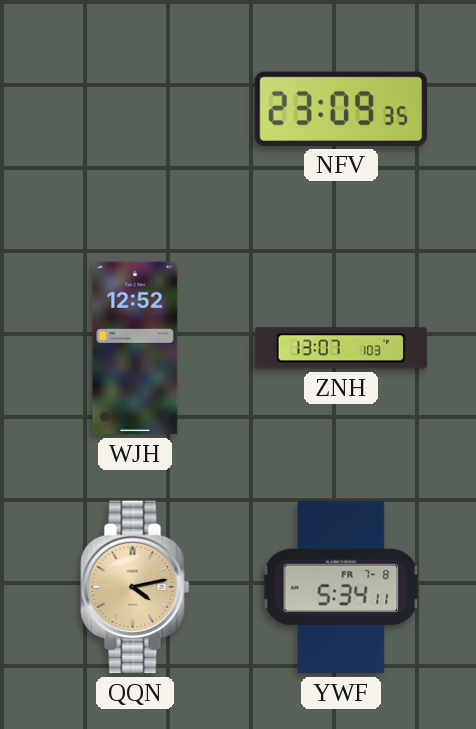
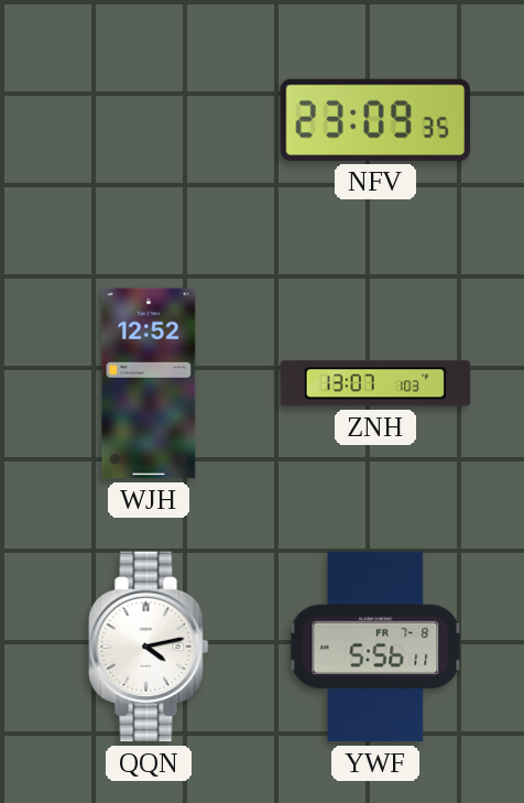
QQN dial: champagne -> white (149, 647)
YWF: 5:34 -> 5:56 (375, 647)
